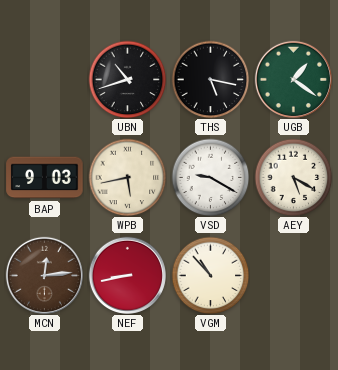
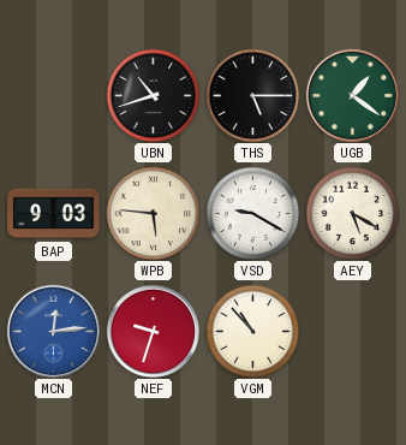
THS: 5:17 -> 5:15 (252, 95)
WPB: 5:43 -> 5:46 (153, 213)
MCN dial: brown -> blue (53, 331)
NEF: 8:43 -> 9:33 (153, 331)
